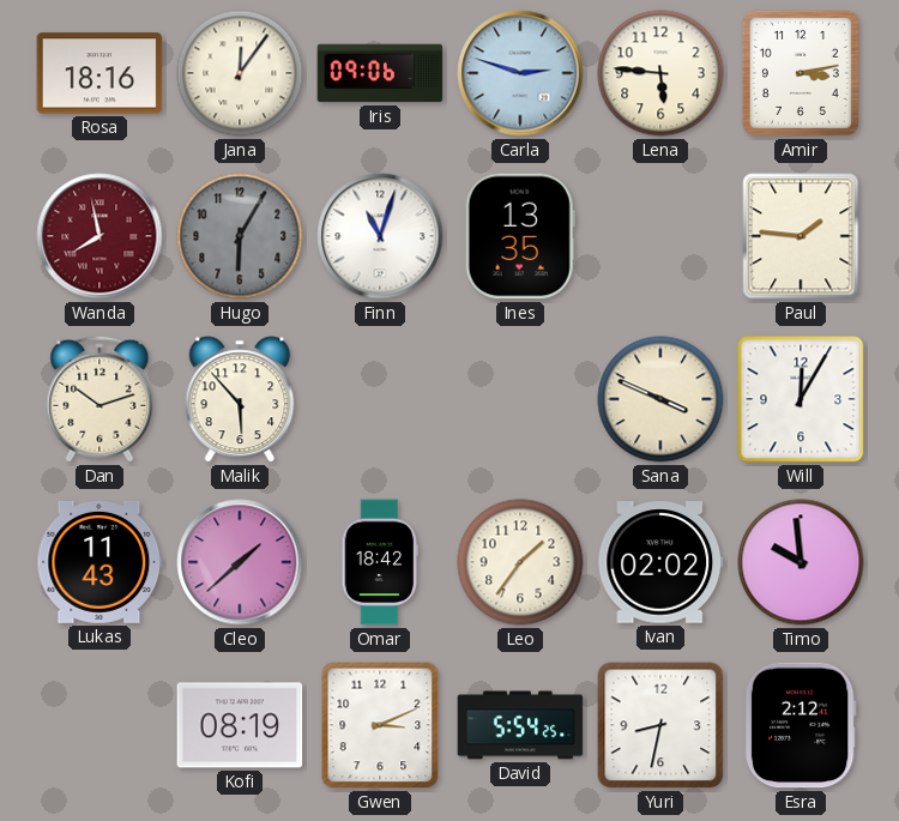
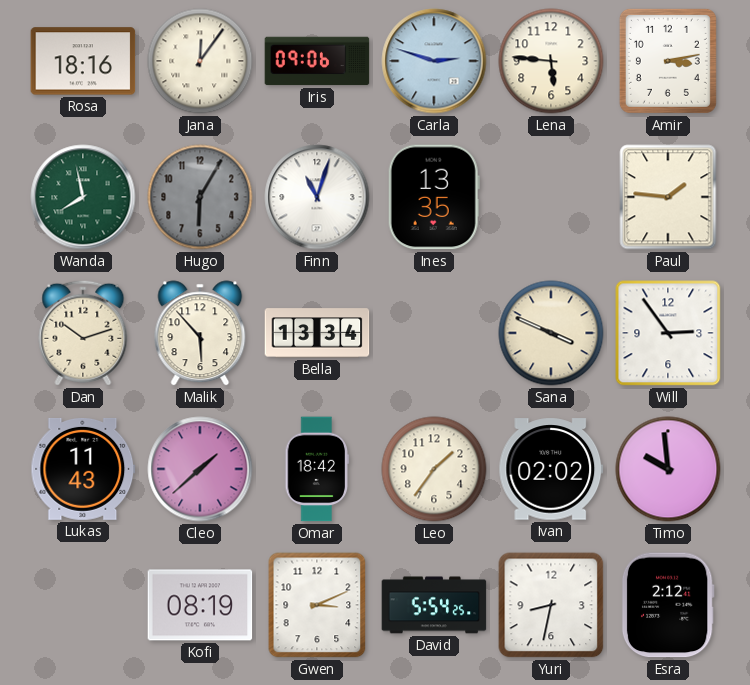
Wanda dial: burgundy -> green (83, 197)
Bella: none -> 13:34 (317, 333)
Will: 12:05 -> 2:54 (668, 333)
